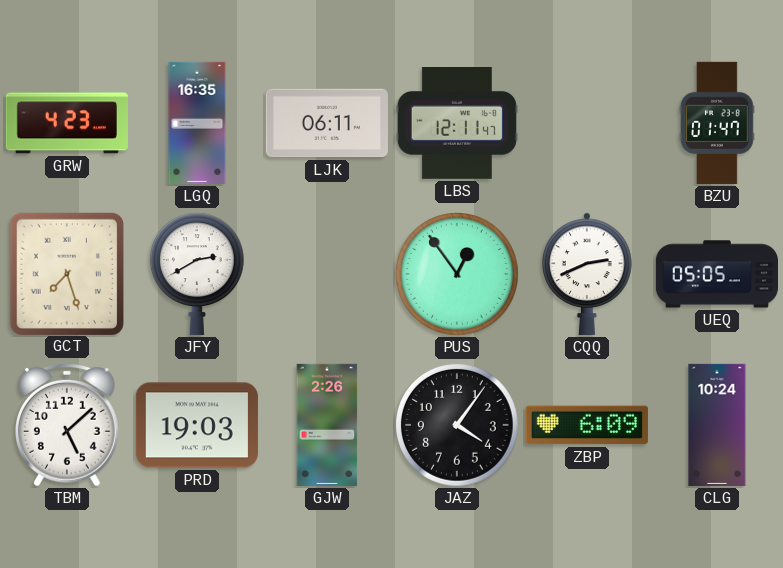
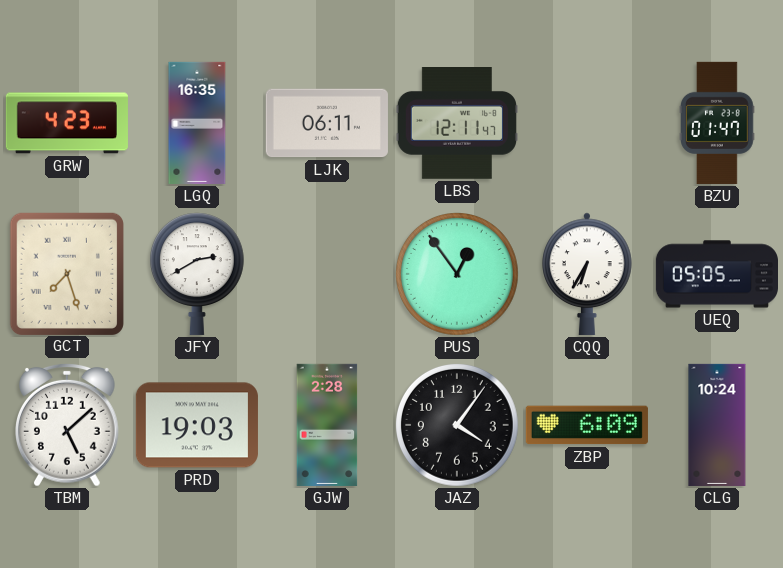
CQQ: 2:41 -> 6:35 (587, 274)
GJW: 2:26 -> 2:28 (327, 425)
